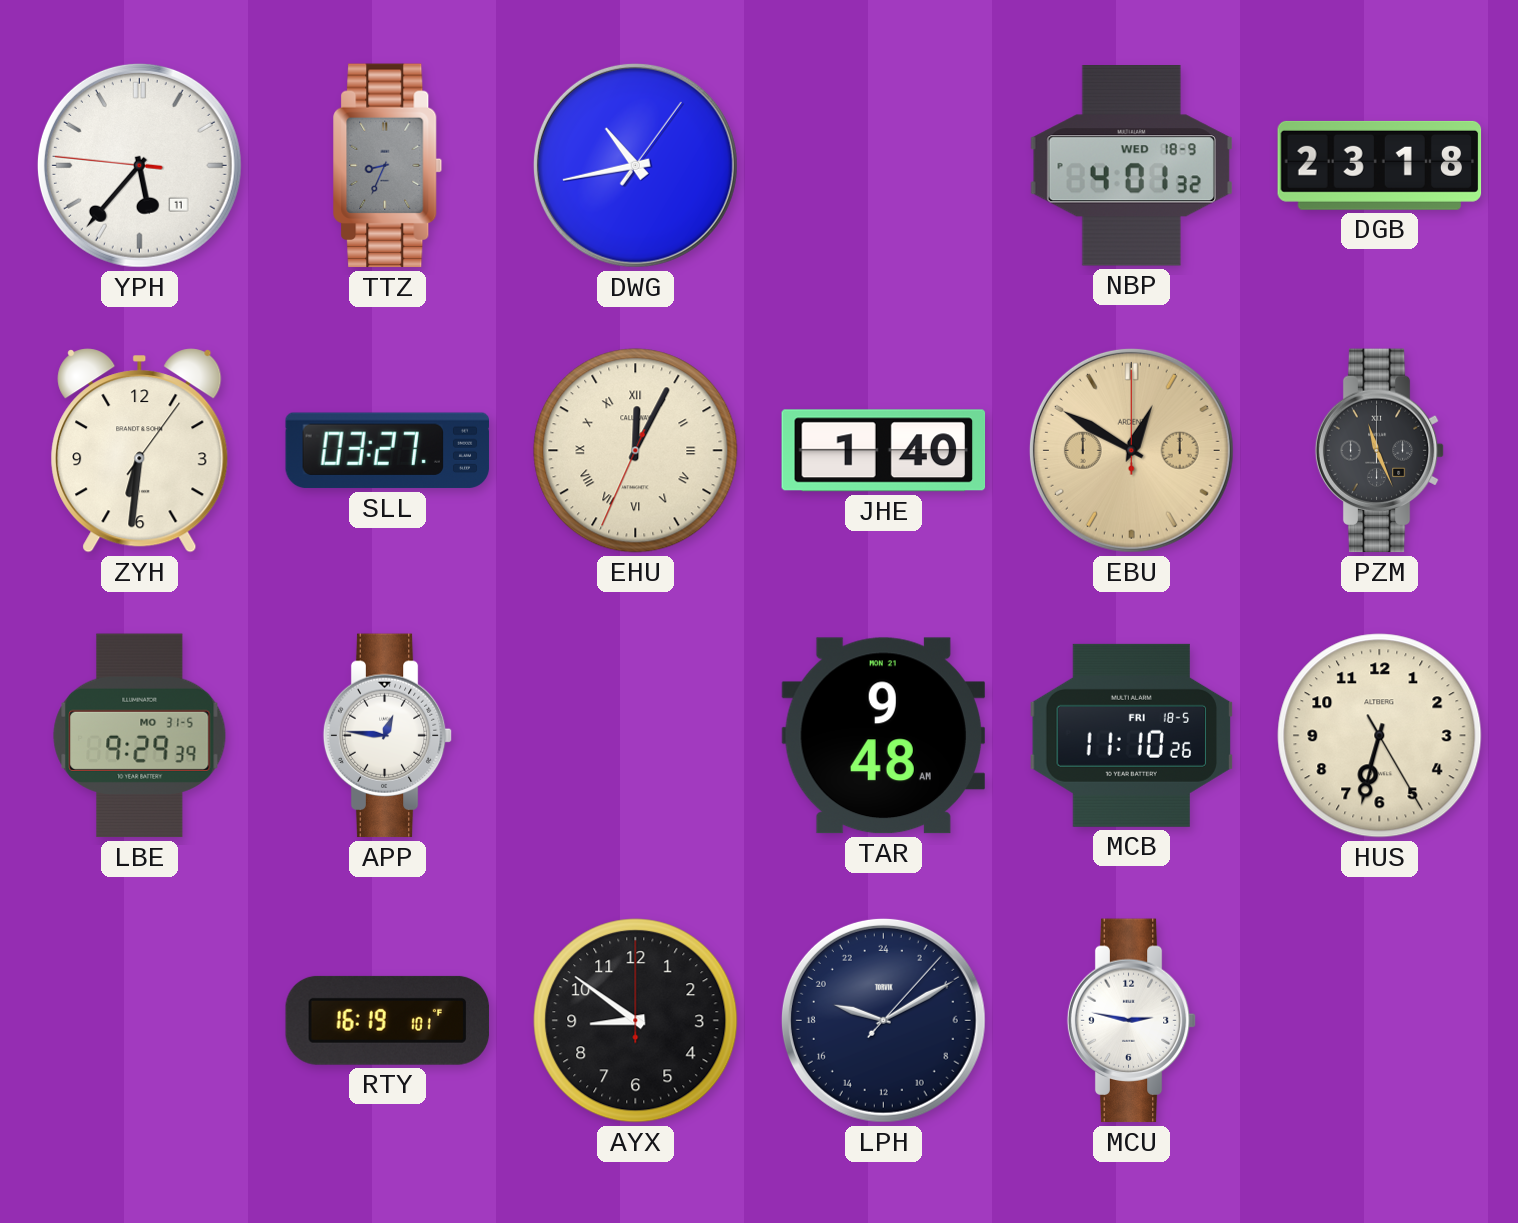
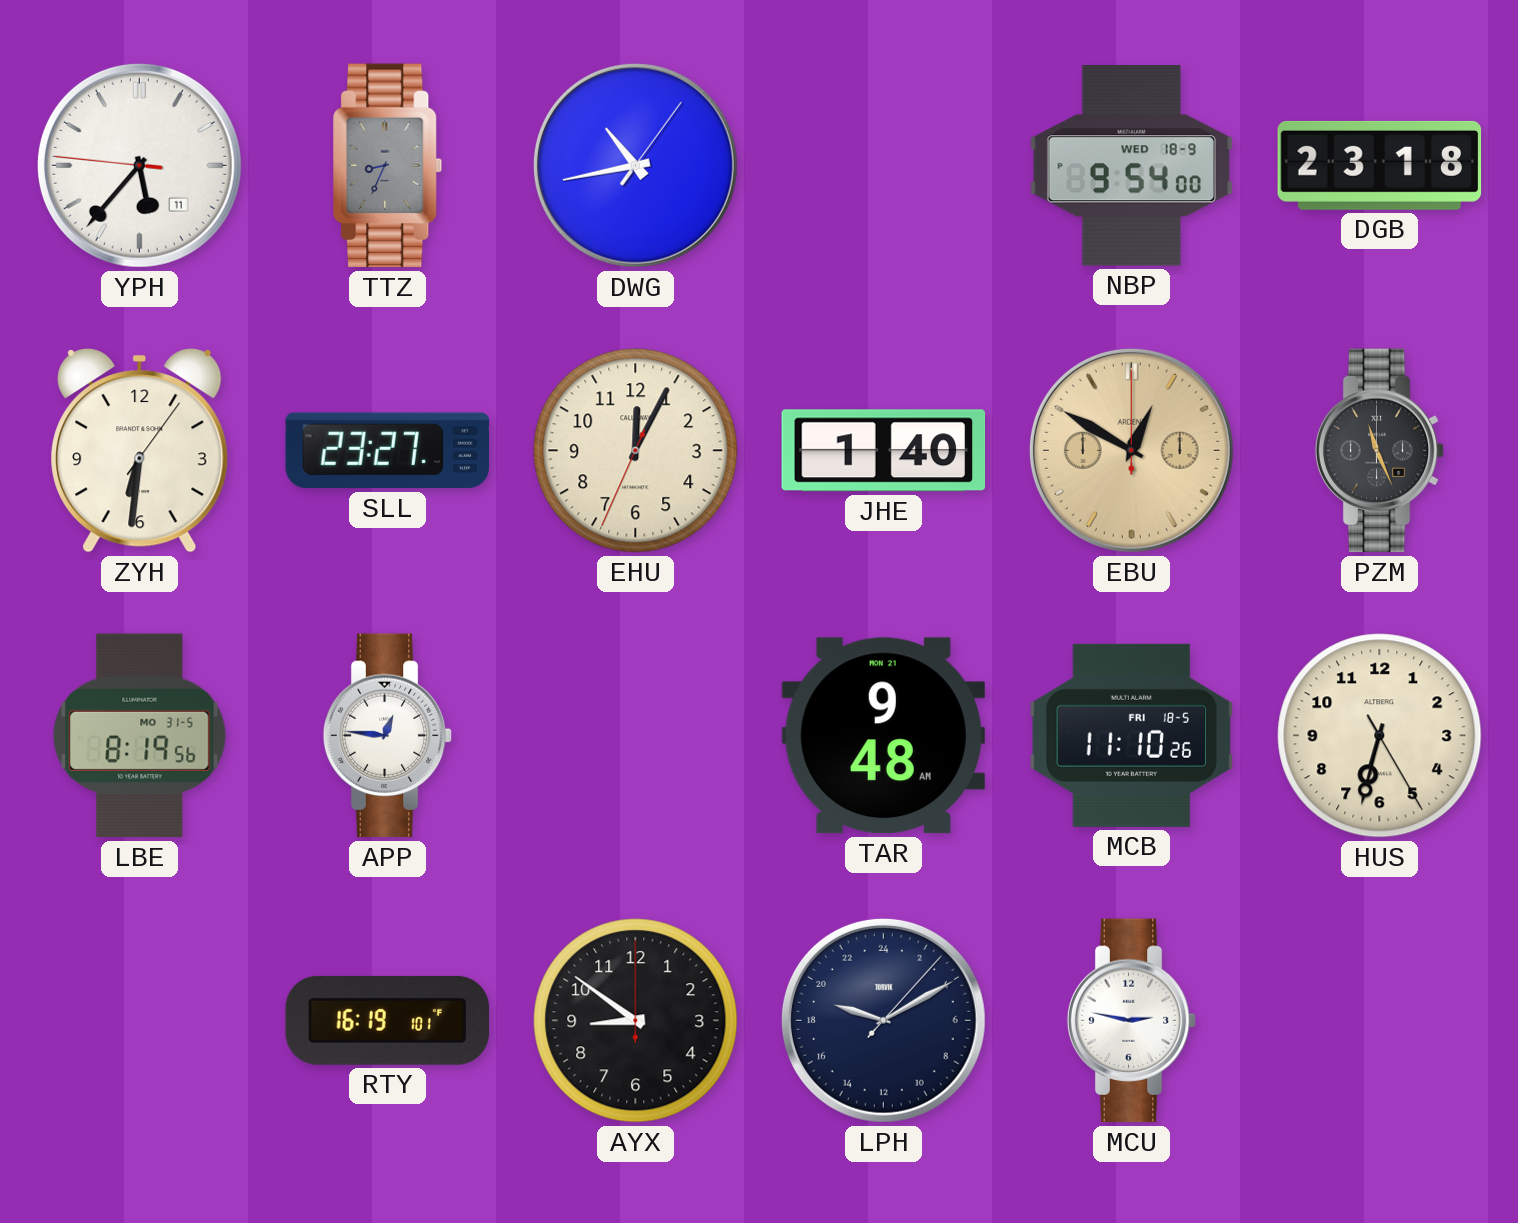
NBP: 4:01 -> 9:54 (1131, 166)
SLL: 03:27 -> 23:27 (388, 451)
EHU numerals: Roman -> Arabic (636, 451)
LBE: 9:29 -> 8:19 (140, 736)
